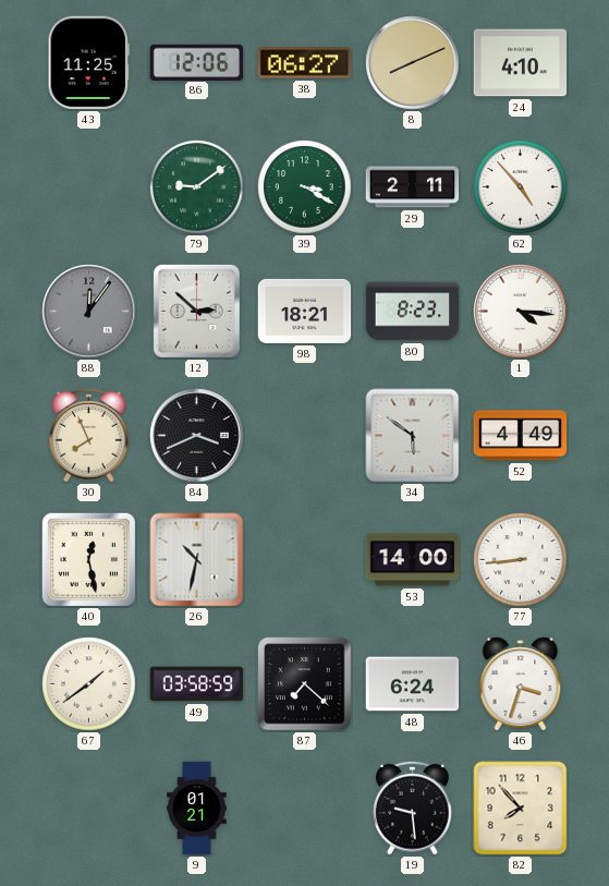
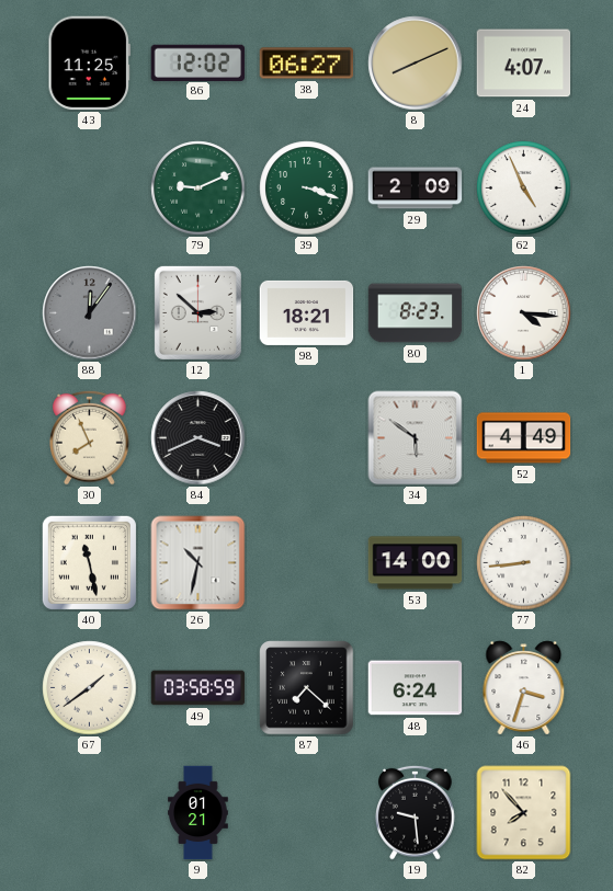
86: 12:06 -> 12:02 (198, 62)
24: 4:10 -> 4:07 (524, 64)
79: 9:09 -> 9:11 (198, 189)
39: 3:20 -> 3:18 (307, 189)
29: 2:11 -> 2:09 (416, 189)
62: 4:53 -> 4:56 (524, 189)
40: 12:28 -> 11:28 (89, 562)
